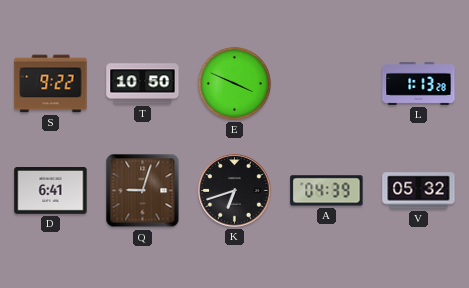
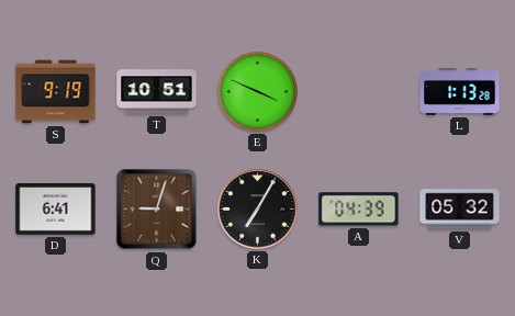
S: 9:22 -> 9:19 (56, 92)
T: 10:50 -> 10:51 (157, 92)
K: 6:42 -> 7:05 (258, 210)
